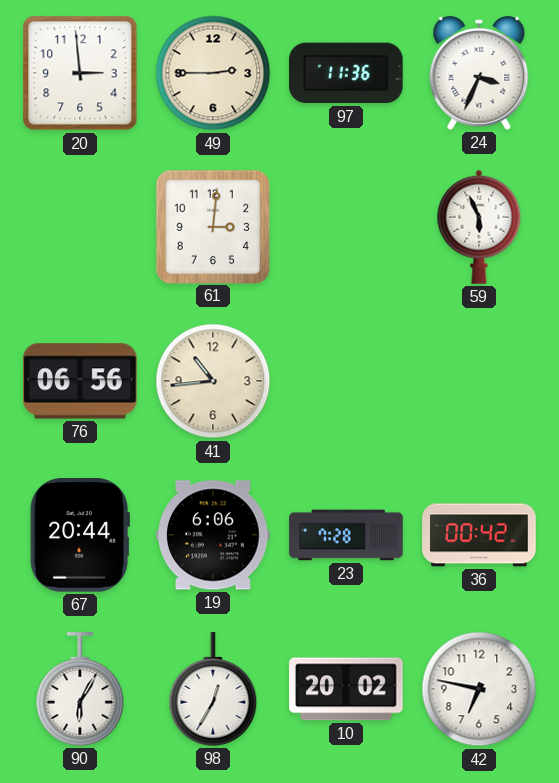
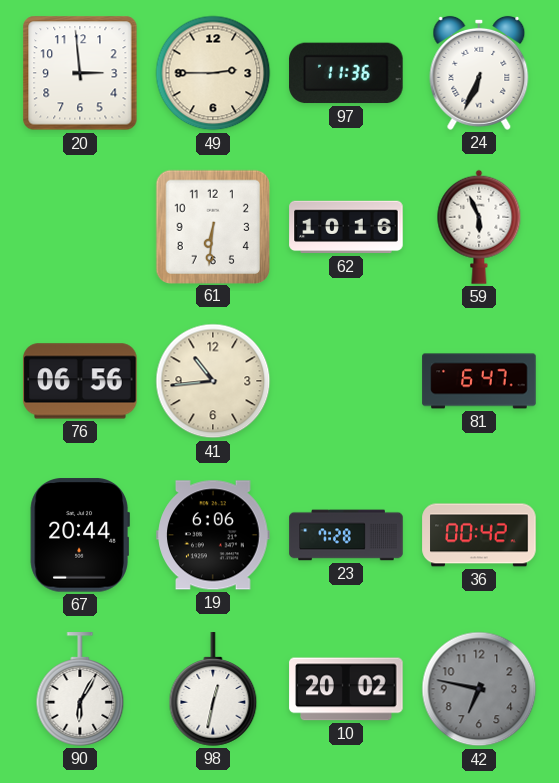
24: 3:34 -> 6:34 (479, 73)
61: 3:01 -> 6:31 (212, 226)
62: none -> 10:16 (346, 227)
81: none -> 6:47 (479, 381)
98: 12:35 -> 12:32 (213, 689)
42 dial: white -> grey (479, 689)
